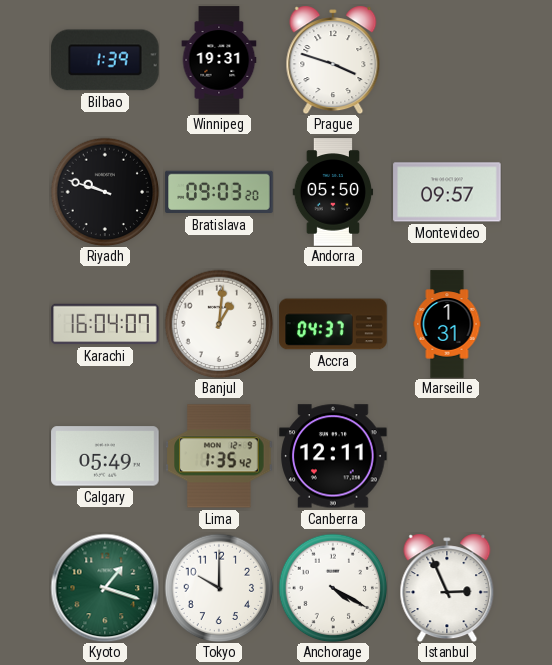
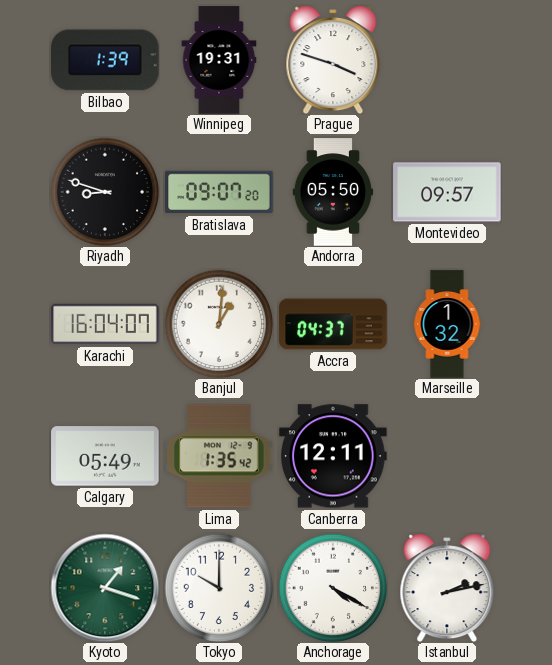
Riyadh: 9:48 -> 8:48 (105, 192)
Bratislava: 09:03 -> 09:07 (219, 192)
Marseille: 1:31 -> 1:32 (447, 324)
Istanbul: 2:56 -> 2:13 (447, 588)
